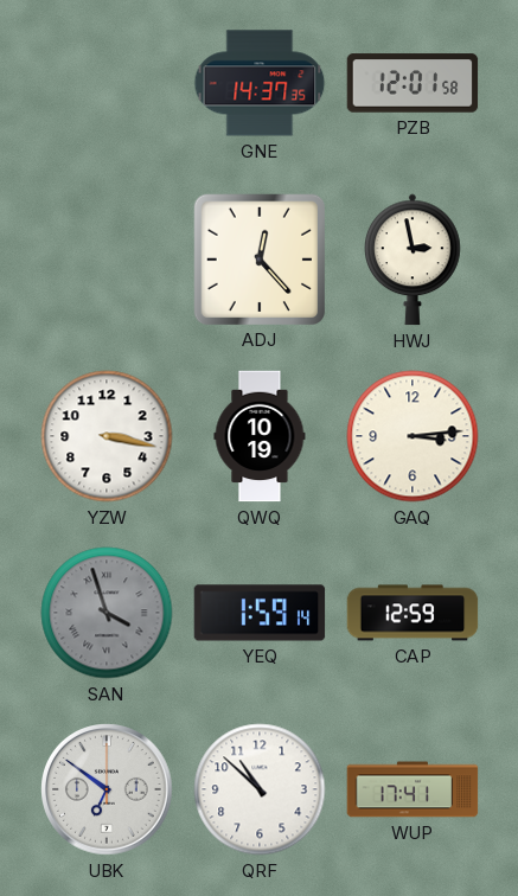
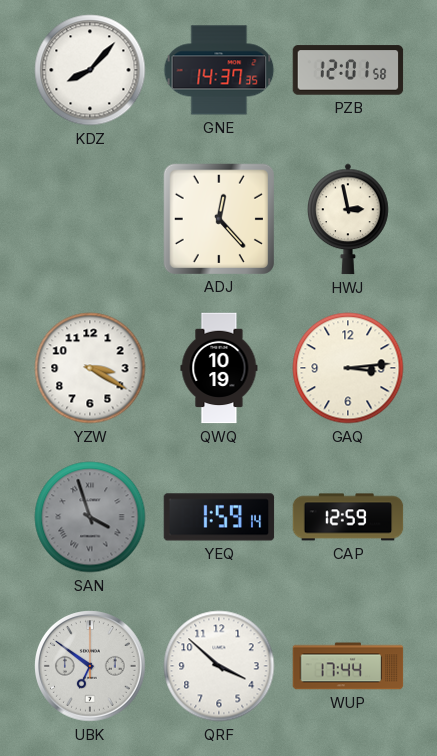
KDZ: none -> 8:07 (90, 70)
YZW: 3:17 -> 3:20 (90, 368)
QRF: 10:52 -> 3:52 (219, 666)
WUP: 17:41 -> 17:44 (348, 666)
